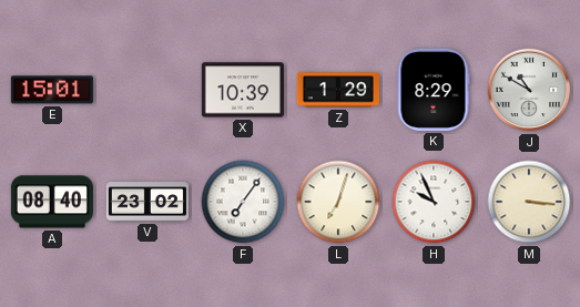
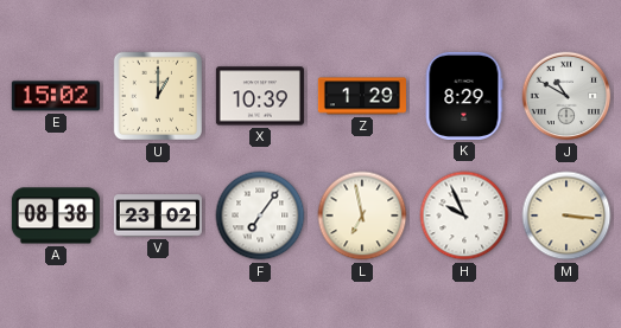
E: 15:01 -> 15:02 (56, 96)
U: none -> 1:00 (158, 96)
A: 08:40 -> 08:38 (56, 216)
L: 7:03 -> 6:58 (362, 216)
